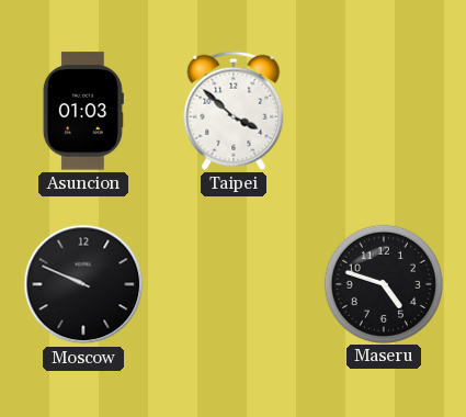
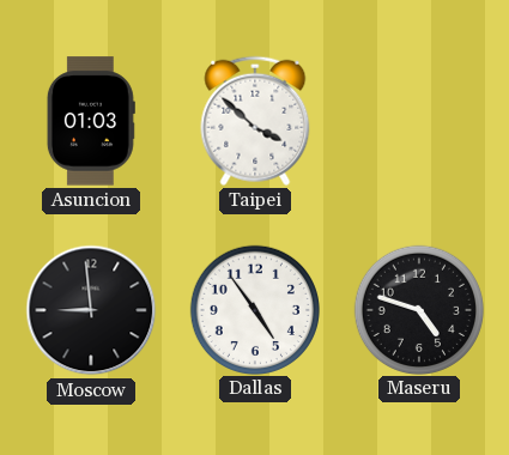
Moscow: 9:49 -> 8:59 (91, 310)
Dallas: none -> 4:54 (254, 309)
